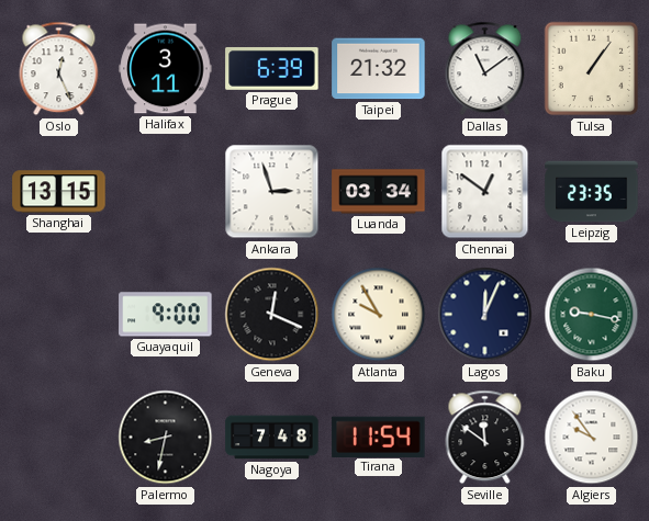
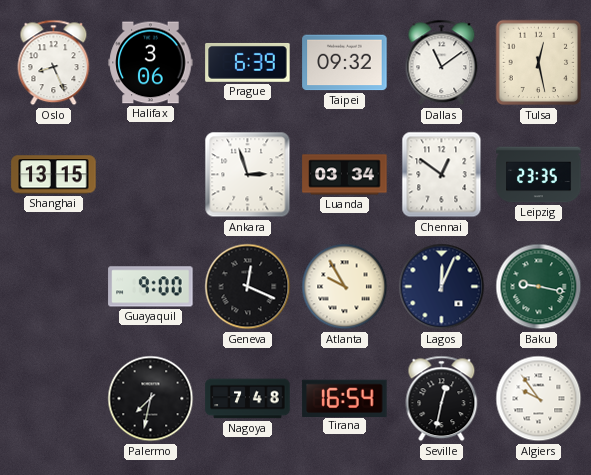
Oslo: 12:26 -> 8:26 (54, 63)
Halifax: 3:11 -> 3:06 (151, 63)
Taipei: 21:32 -> 09:32 (345, 63)
Tulsa: 1:06 -> 12:28 (539, 63)
Palermo: 8:32 -> 7:32 (151, 399)
Tirana: 11:54 -> 16:54 (345, 398)
Seville: 11:51 -> 12:32 (442, 399)
